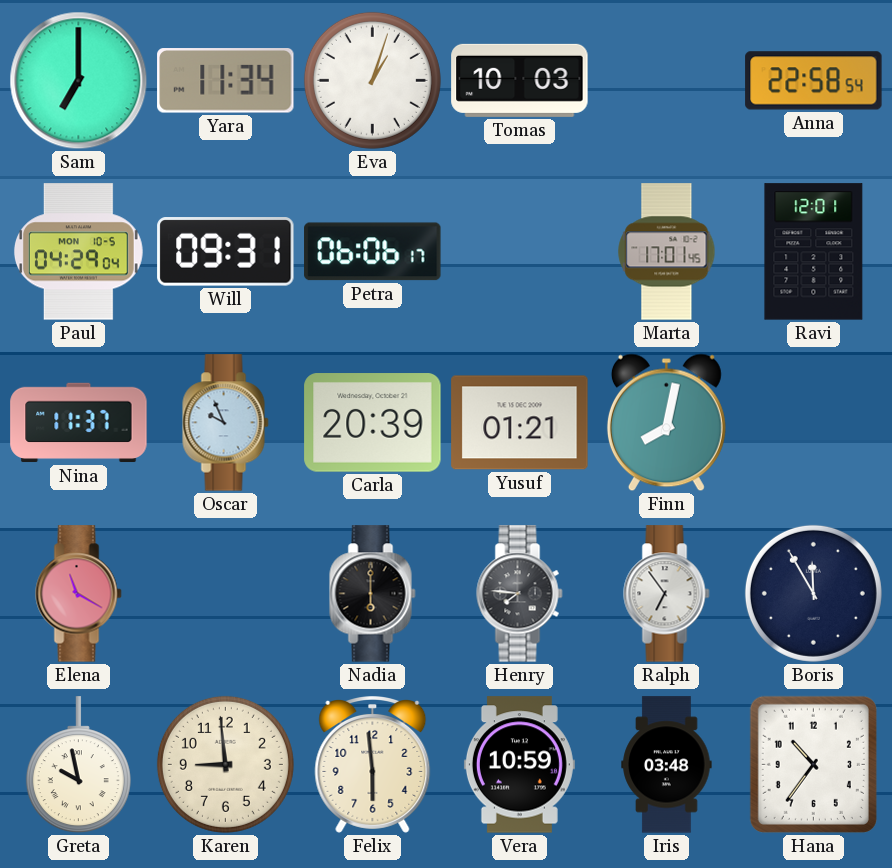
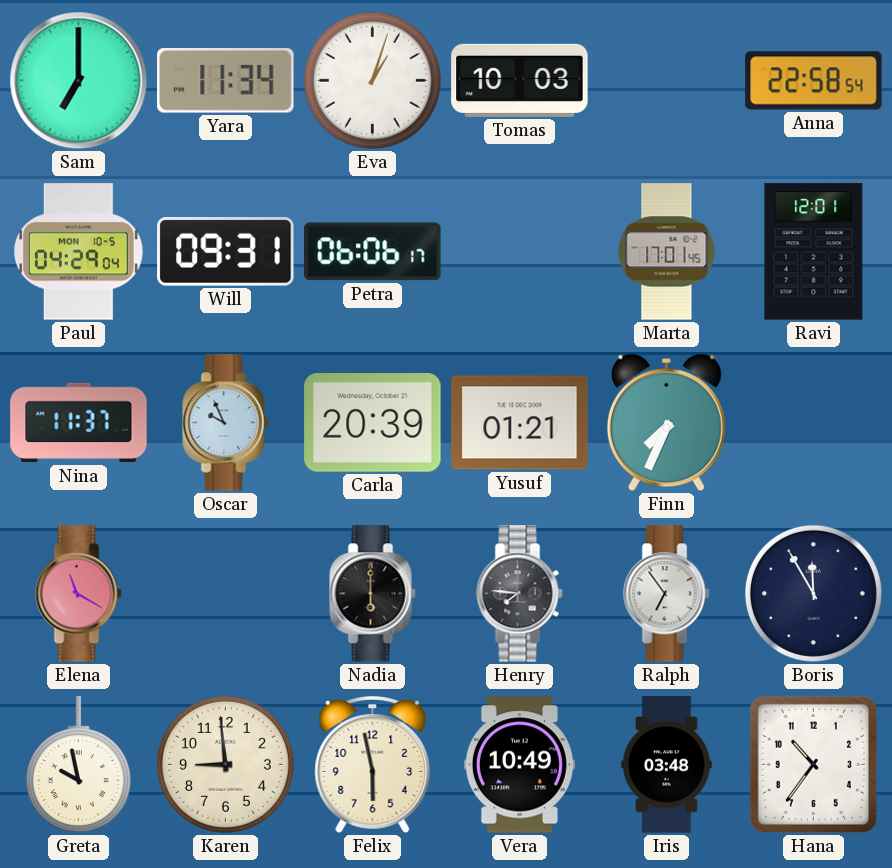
Finn: 8:02 -> 7:34 (666, 423)
Felix: 5:59 -> 5:58 (373, 765)
Vera: 10:59 -> 10:49 (519, 765)
